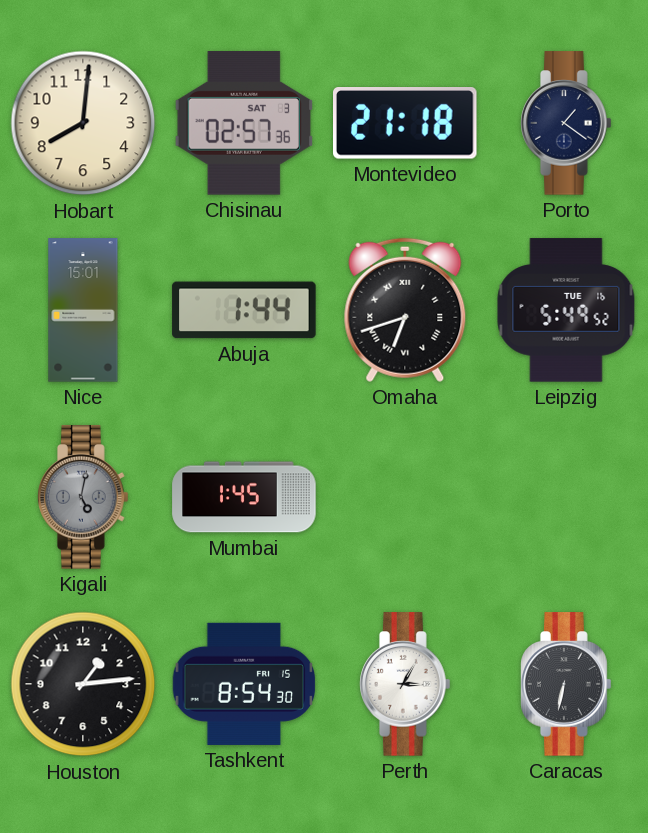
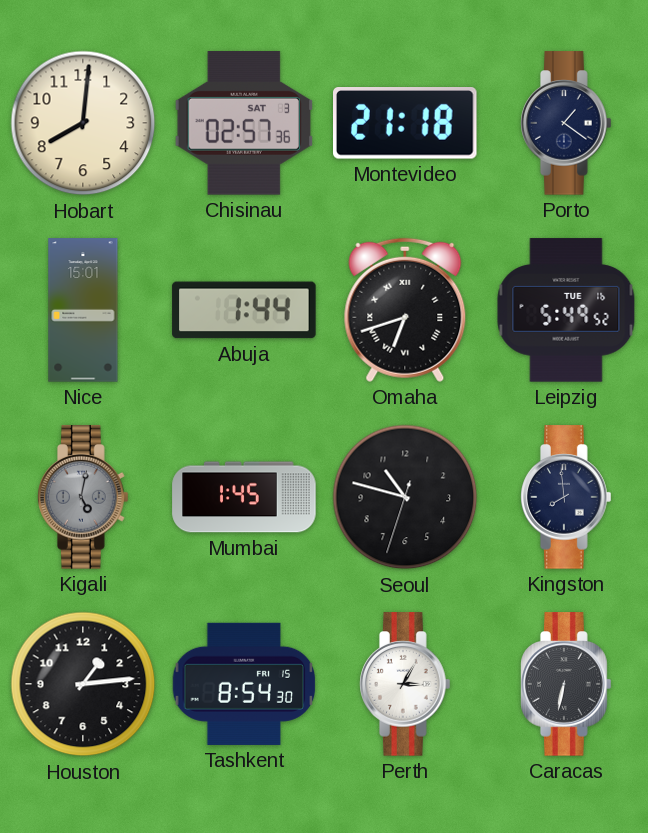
Seoul: none -> 10:47 (405, 497)
Kingston: none -> 7:59 (566, 497)
